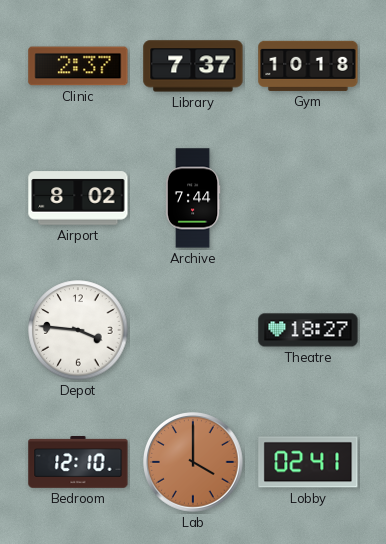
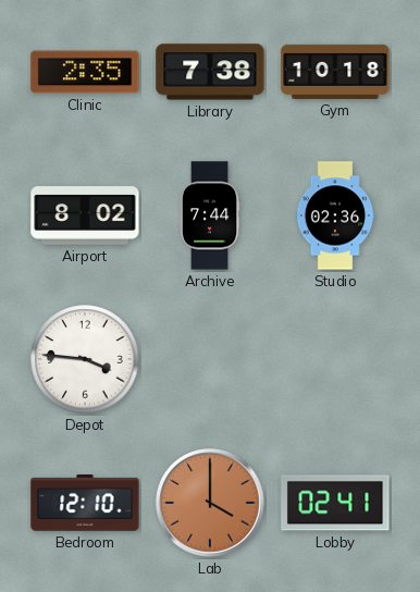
Clinic: 2:37 -> 2:35 (85, 72)
Library: 7:37 -> 7:38 (210, 72)
Studio: none -> 02:36 (335, 215)
Theatre: 18:27 -> none (308, 330)
